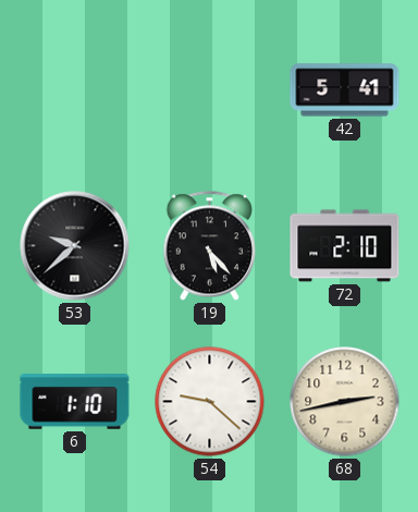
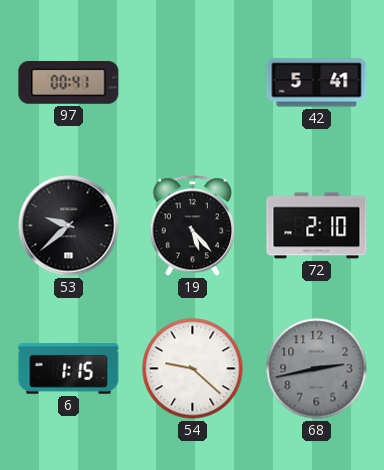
97: none -> 00:41 (69, 83)
6: 1:10 -> 1:15 (69, 369)
68 dial: cream -> grey (317, 369)
